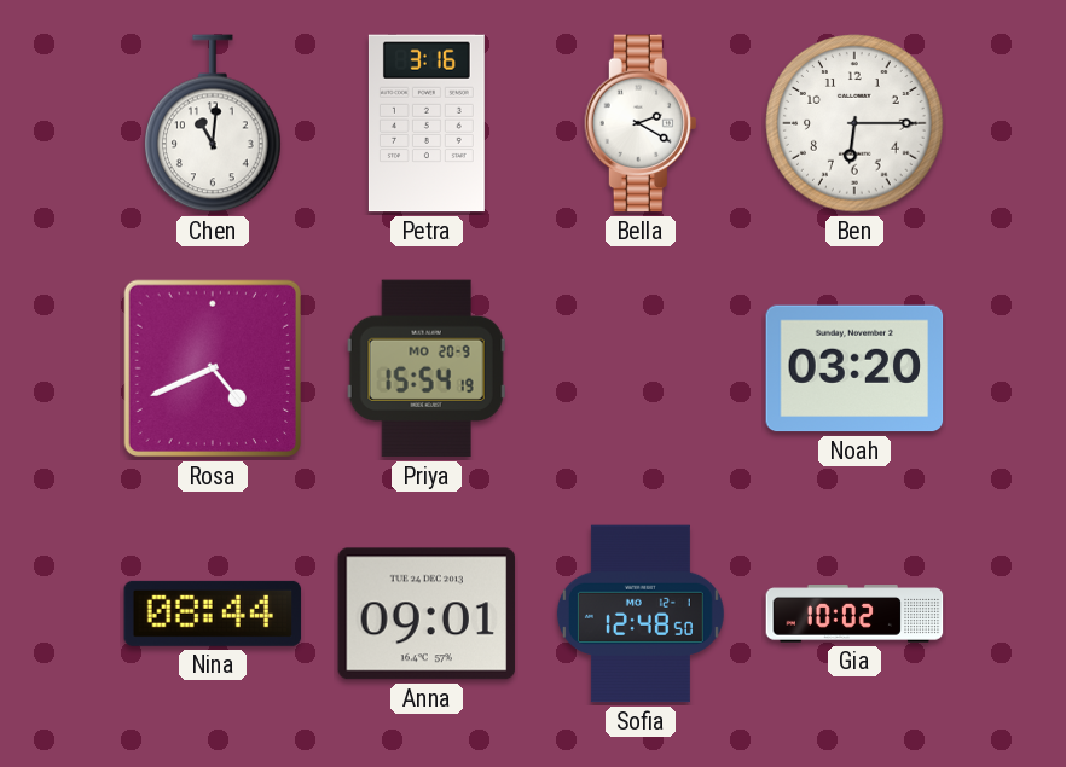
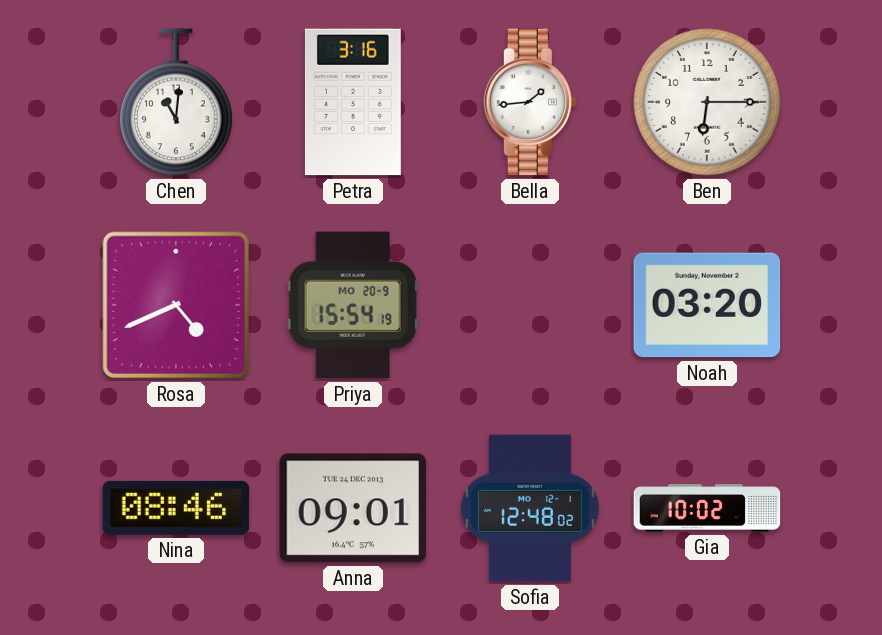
Bella: 2:20 -> 1:44 (529, 102)
Nina: 08:44 -> 08:46 (176, 508)
Sofia: 12:48:50 -> 12:48:02 (530, 508)
